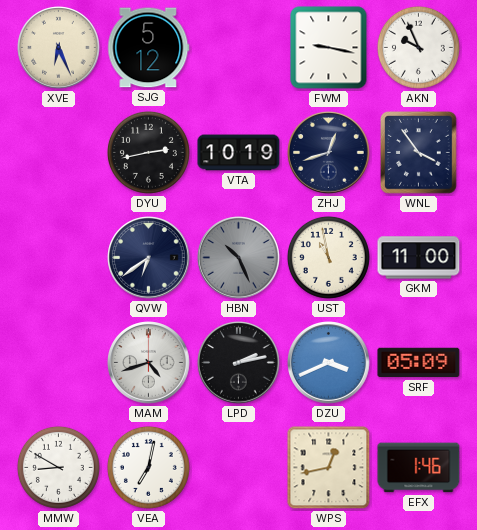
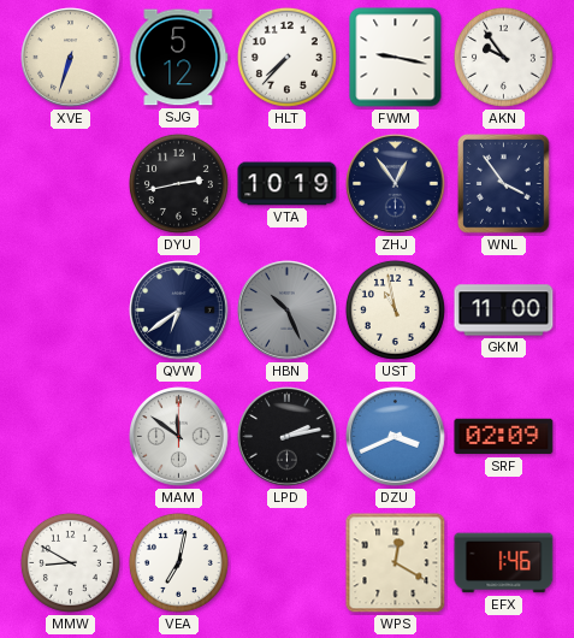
XVE: 6:26 -> 6:33 (71, 58)
HLT: none -> 7:37 (286, 57)
AKN: 9:56 -> 9:54 (503, 57)
ZHJ: 12:42 -> 12:54 (396, 184)
MAM: 4:42 -> 11:51 (179, 437)
SRF: 05:09 -> 02:09 (504, 437)
WPS: 12:43 -> 12:20 (396, 563)
